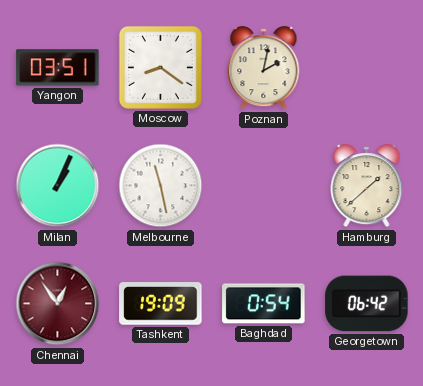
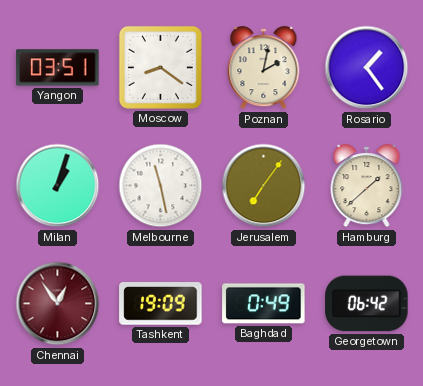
Rosario: none -> 1:24 (367, 68)
Milan: 1:04 -> 1:03 (58, 186)
Jerusalem: none -> 7:06 (264, 186)
Baghdad: 0:54 -> 0:49 (264, 304)
